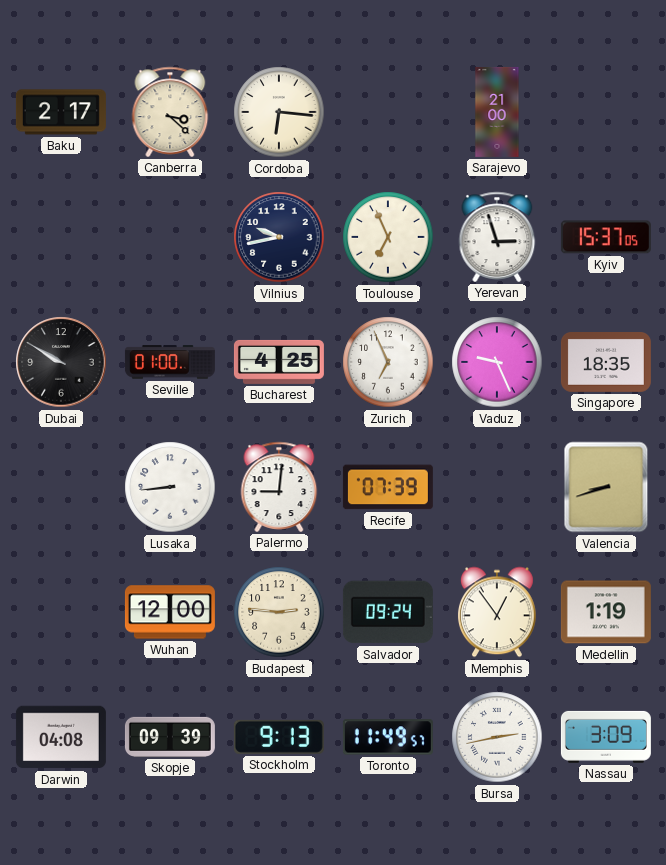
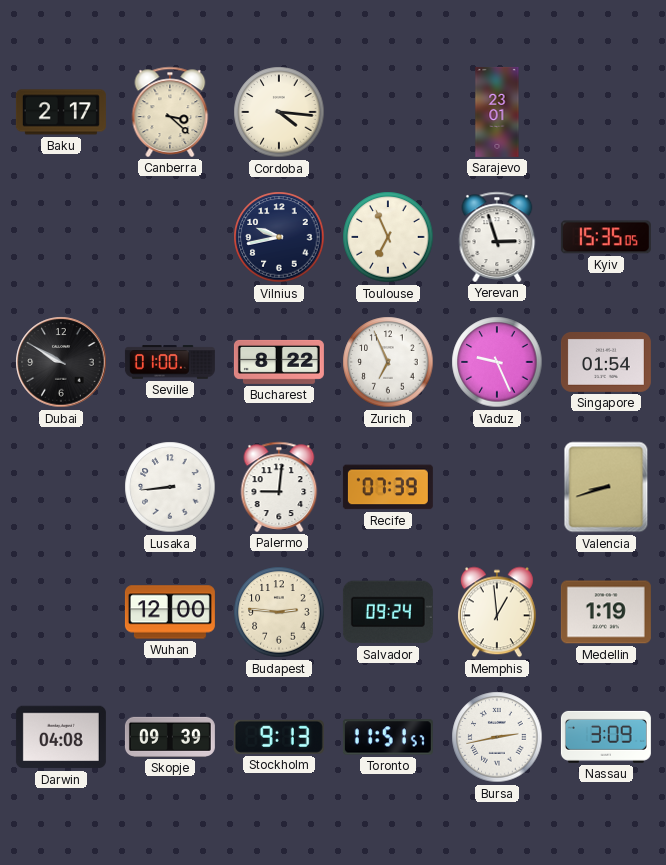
Cordoba: 6:16 -> 4:16 (279, 112)
Sarajevo: 21:00 -> 23:01 (497, 112)
Kyiv: 15:37 -> 15:35 (606, 237)
Bucharest: 4:25 -> 8:22 (279, 362)
Singapore: 18:35 -> 01:54 (606, 363)
Memphis: 12:54 -> 12:59 (497, 612)
Toronto: 11:49 -> 11:51 (388, 737)
